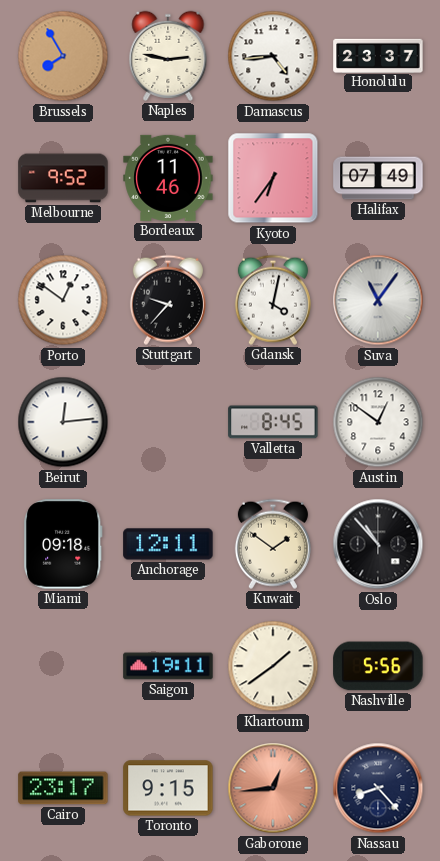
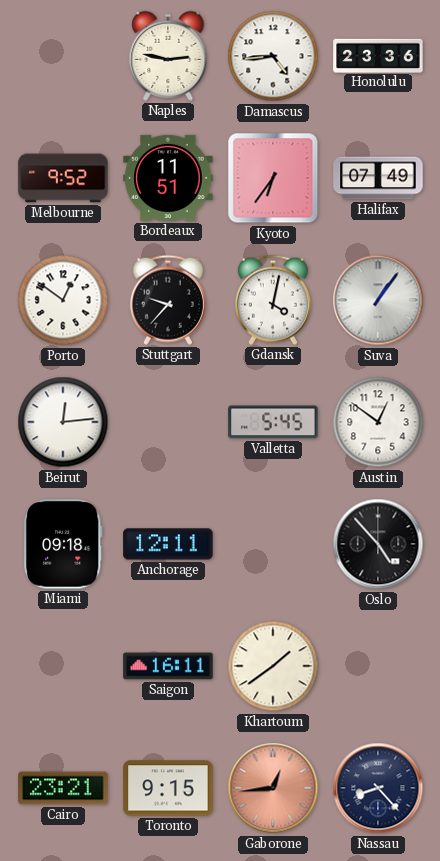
Brussels: 7:55 -> none (63, 56)
Honolulu: 23:37 -> 23:36 (378, 55)
Bordeaux: 11:46 -> 11:51 (168, 178)
Suva: 11:06 -> 1:06 (378, 300)
Valletta: 8:45 -> 5:45 (273, 422)
Kuwait: 1:51 -> none (273, 544)
Oslo: 10:53 -> 4:53 (378, 544)
Saigon: 19:11 -> 16:11 (168, 666)
Nashville: 5:56 -> none (378, 666)
Cairo: 23:17 -> 23:21 (63, 788)
